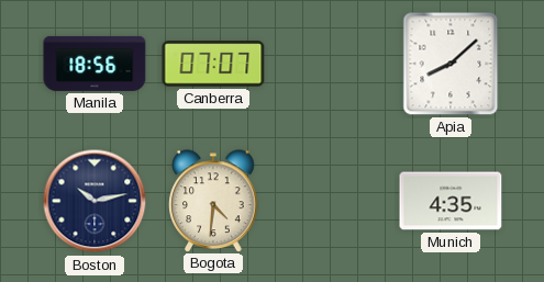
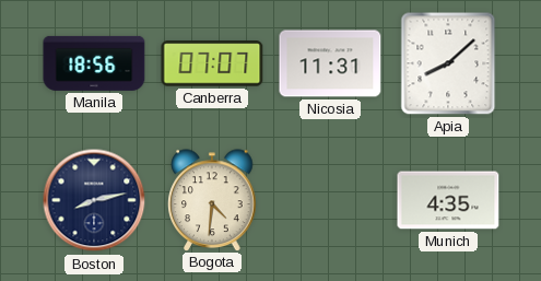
Nicosia: none -> 11:31 (330, 63)
Boston: 10:13 -> 8:13 (94, 200)
